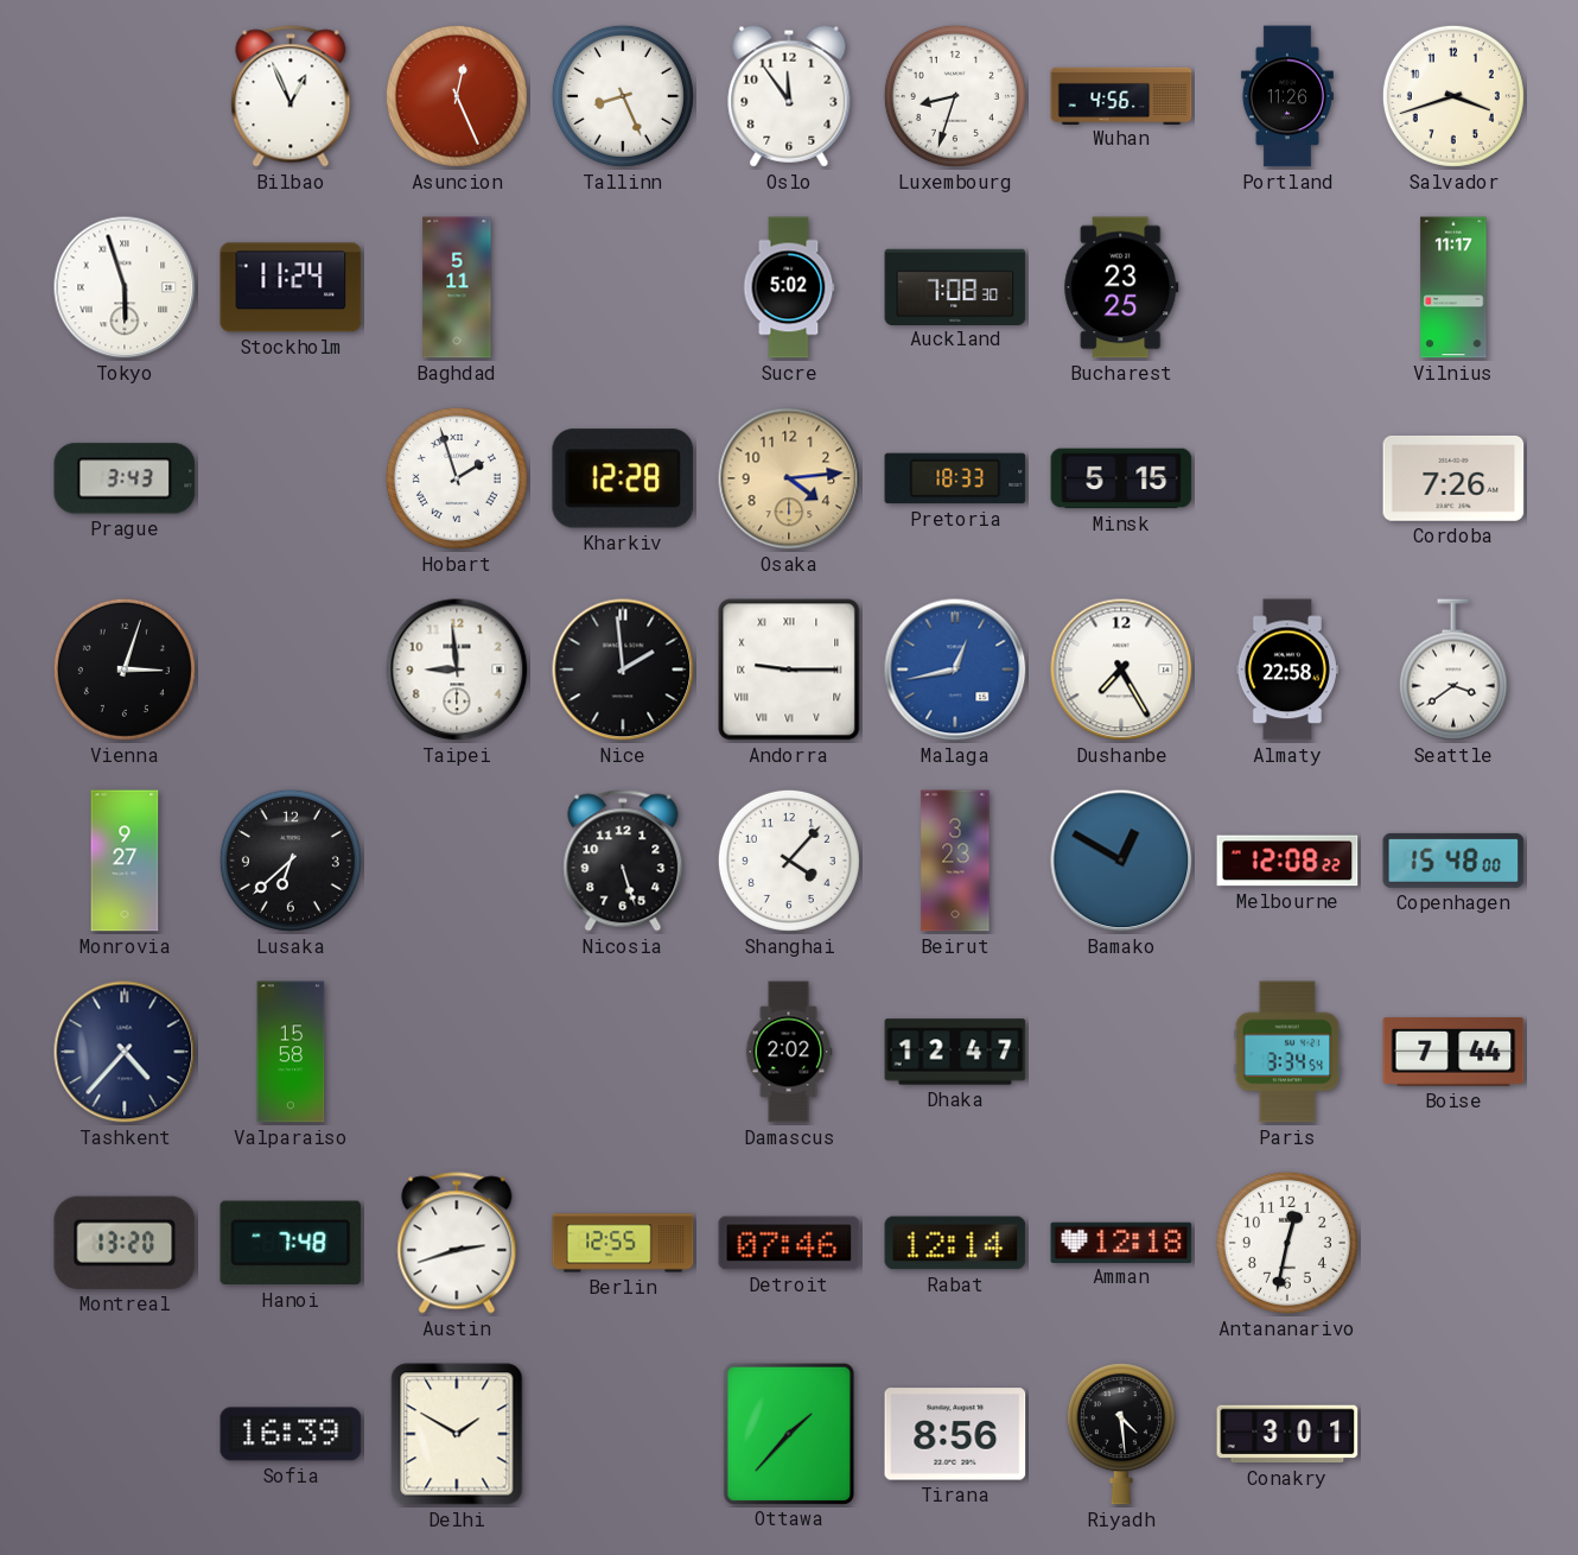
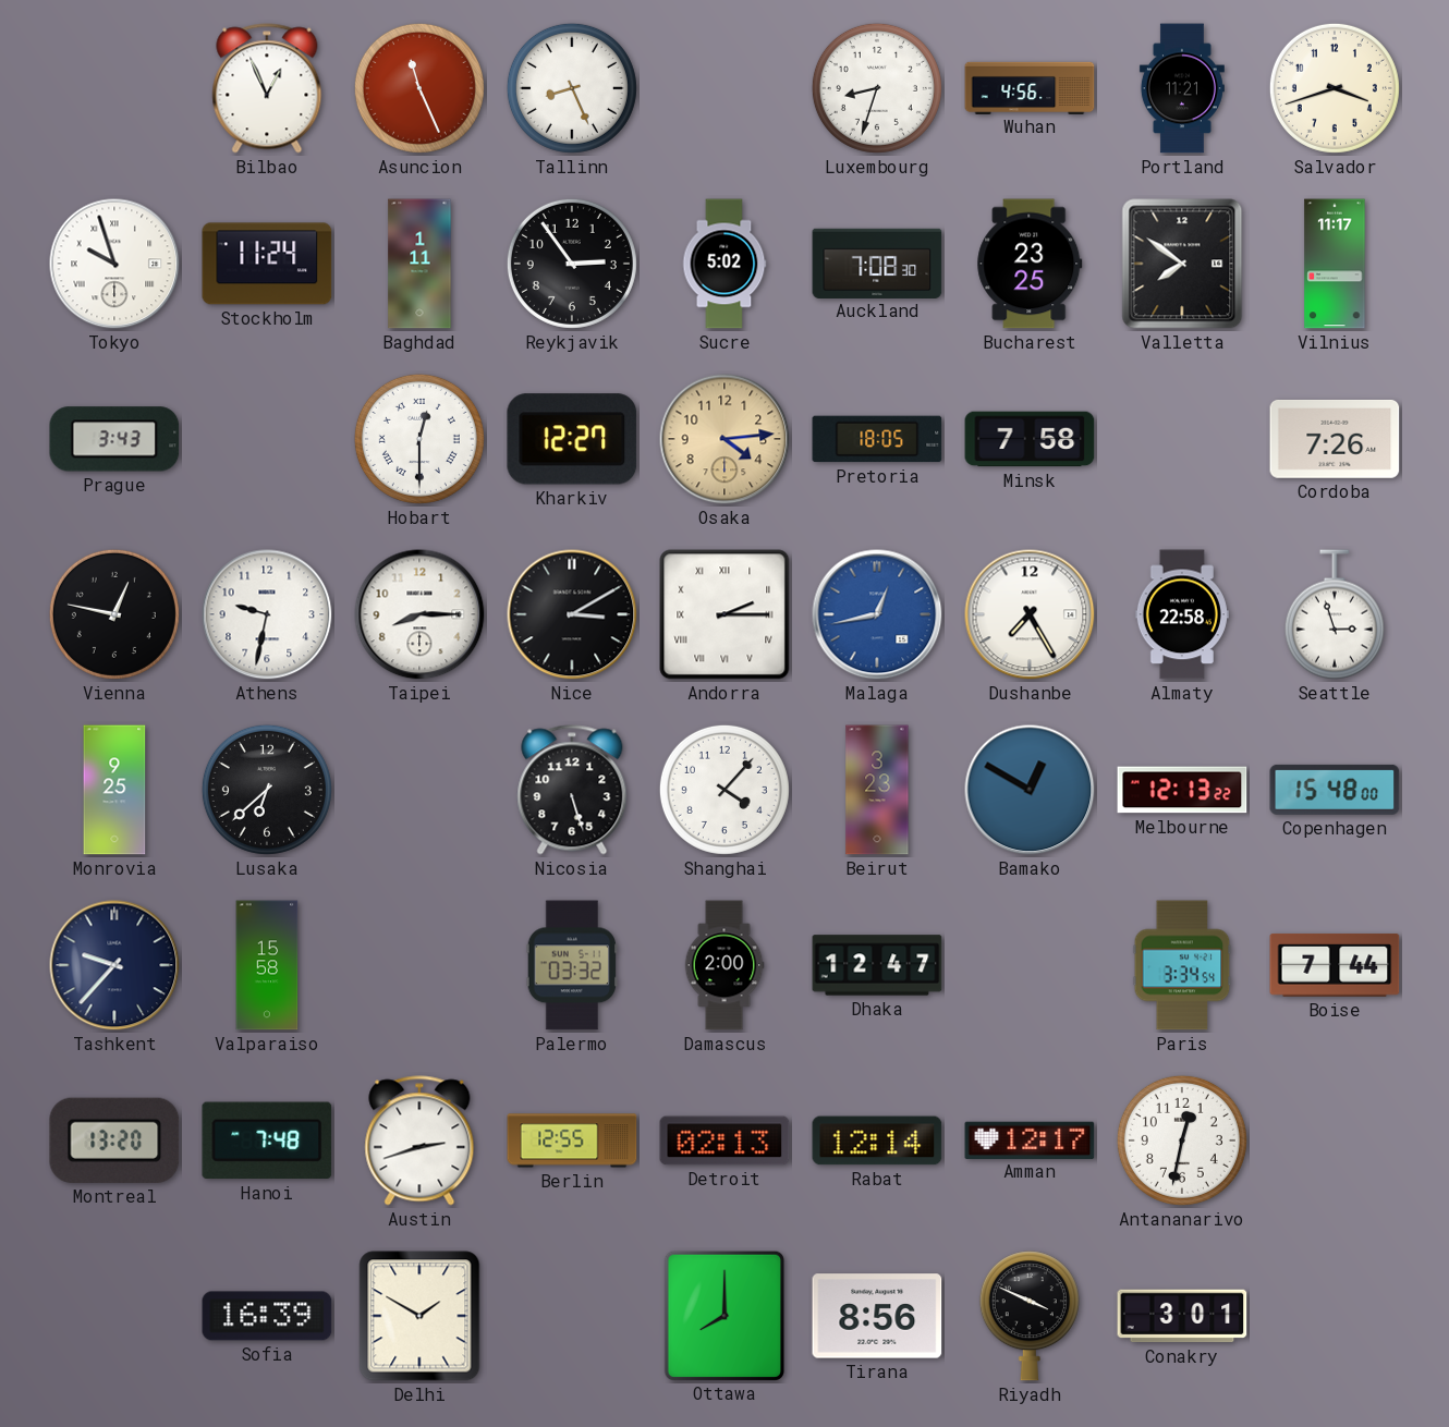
Asuncion: 12:26 -> 11:26 (419, 88)
Oslo: 11:54 -> none (789, 96)
Portland: 11:26 -> 11:21 (1182, 88)
Tokyo: 5:57 -> 9:57 (114, 264)
Baghdad: 5:11 -> 1:11 (419, 264)
Reykjavik: none -> 2:54 (572, 264)
Valletta: none -> 7:51 (1182, 264)
Hobart: 1:57 -> 12:30 (419, 439)
Kharkiv: 12:28 -> 12:27 (572, 439)
Pretoria: 18:33 -> 18:05 (877, 439)
Minsk: 5:15 -> 7:58 (1030, 439)
Vienna: 3:03 -> 12:47 (114, 614)
Athens: none -> 9:32 (267, 614)
Taipei: 8:59 -> 8:15 (419, 614)
Nice: 1:59 -> 3:10 (572, 614)
Andorra: 9:15 -> 2:15 (724, 614)
Seattle: 3:39 -> 2:57 (1335, 614)
Monrovia: 9:27 -> 9:25 (114, 790)
Melbourne: 12:08 -> 12:13 (1182, 790)
Tashkent: 4:37 -> 9:37 (114, 965)
Palermo: none -> 03:32 (572, 965)
Damascus: 2:02 -> 2:00 (724, 965)
Detroit: 07:46 -> 02:13 (724, 1141)
Amman: 12:18 -> 12:17 (1030, 1139)
Ottawa: 1:37 -> 8:00 (724, 1315)
Riyadh: 4:29 -> 3:49 (1030, 1316)
